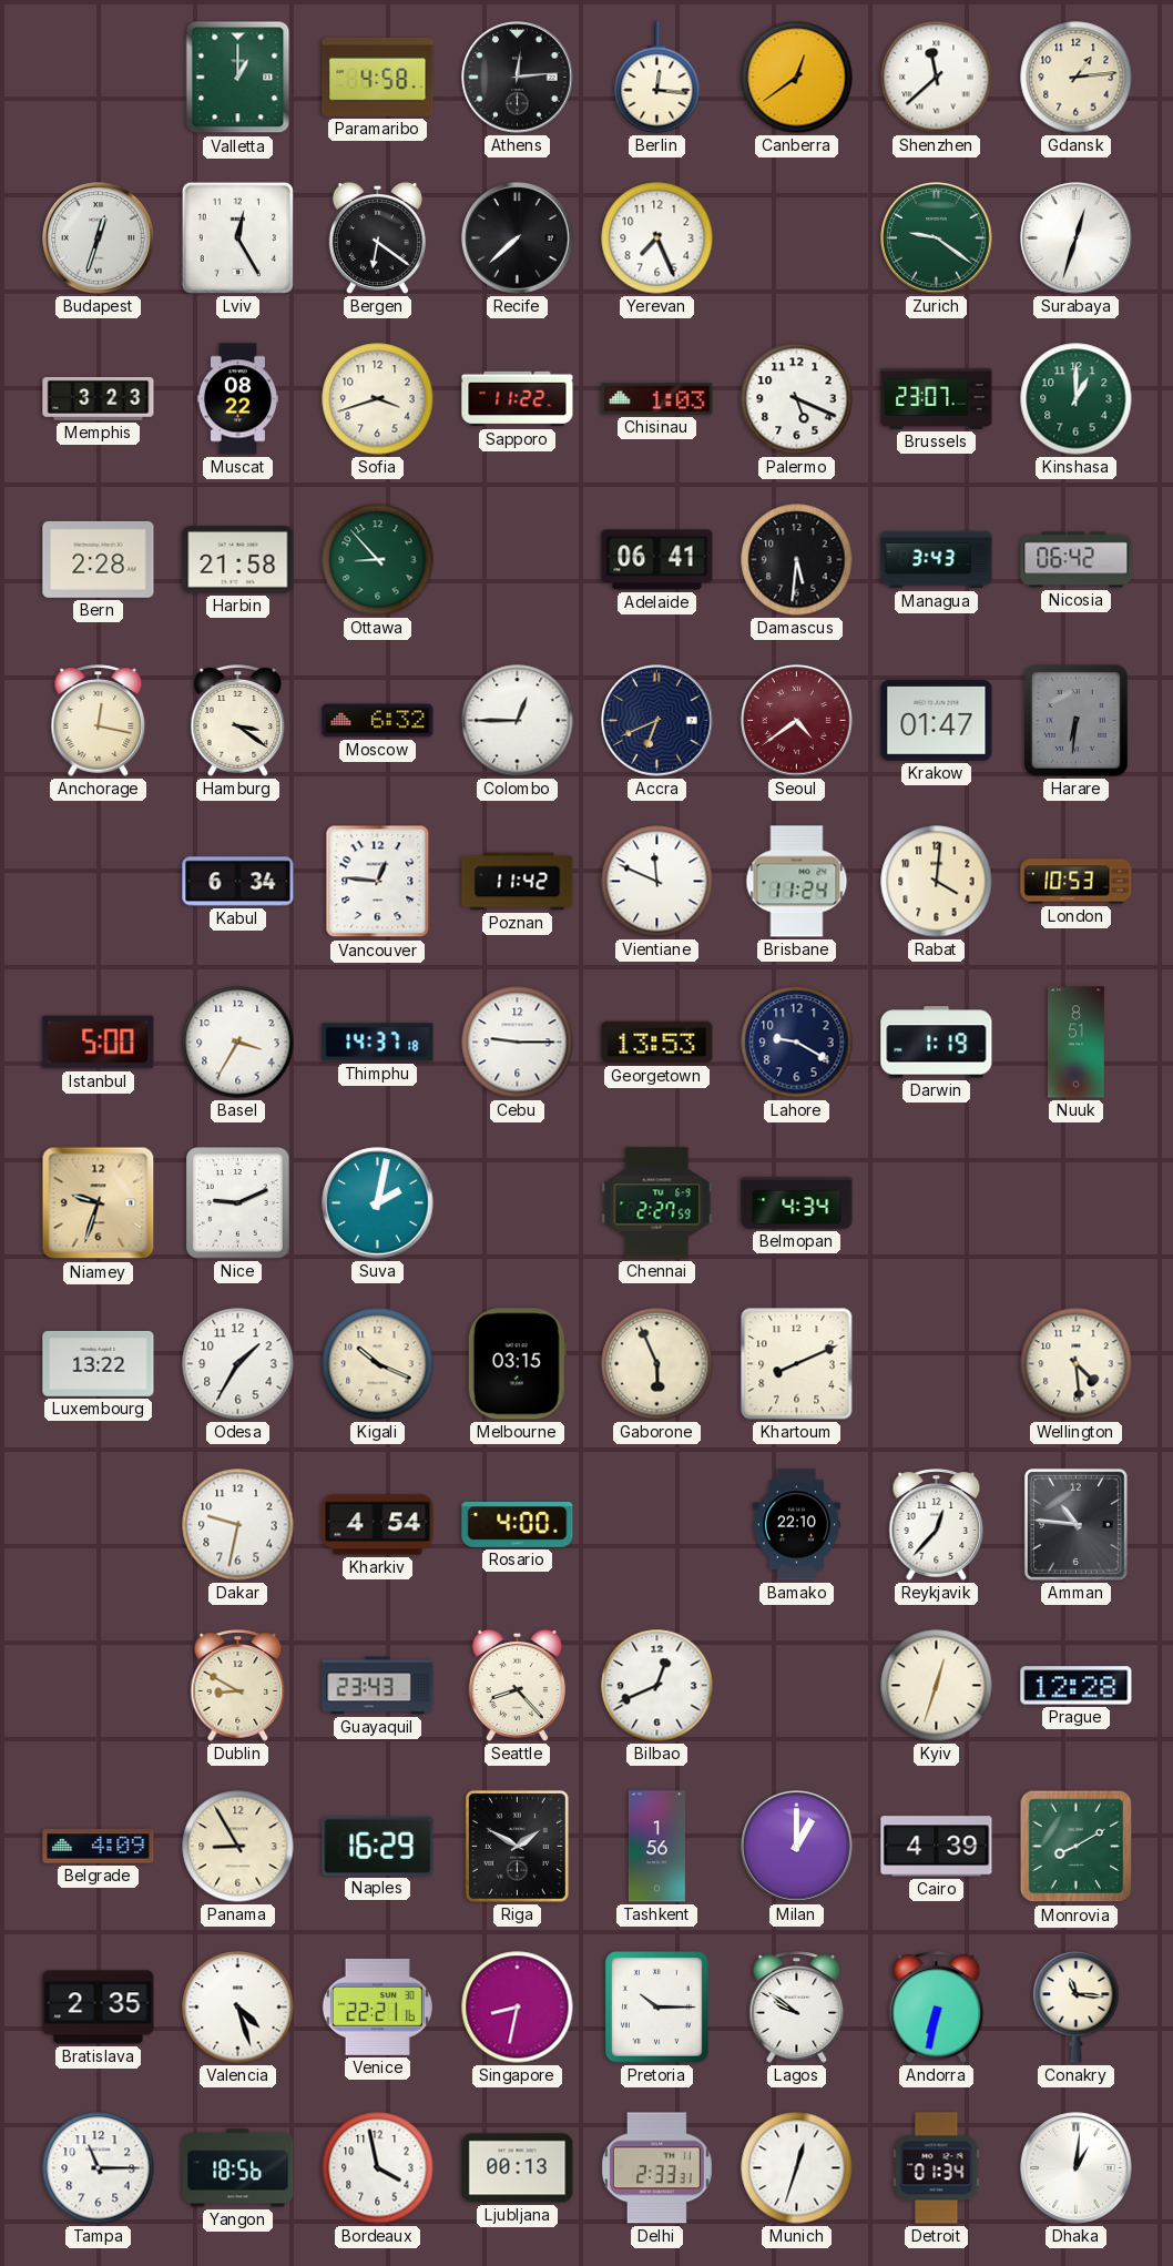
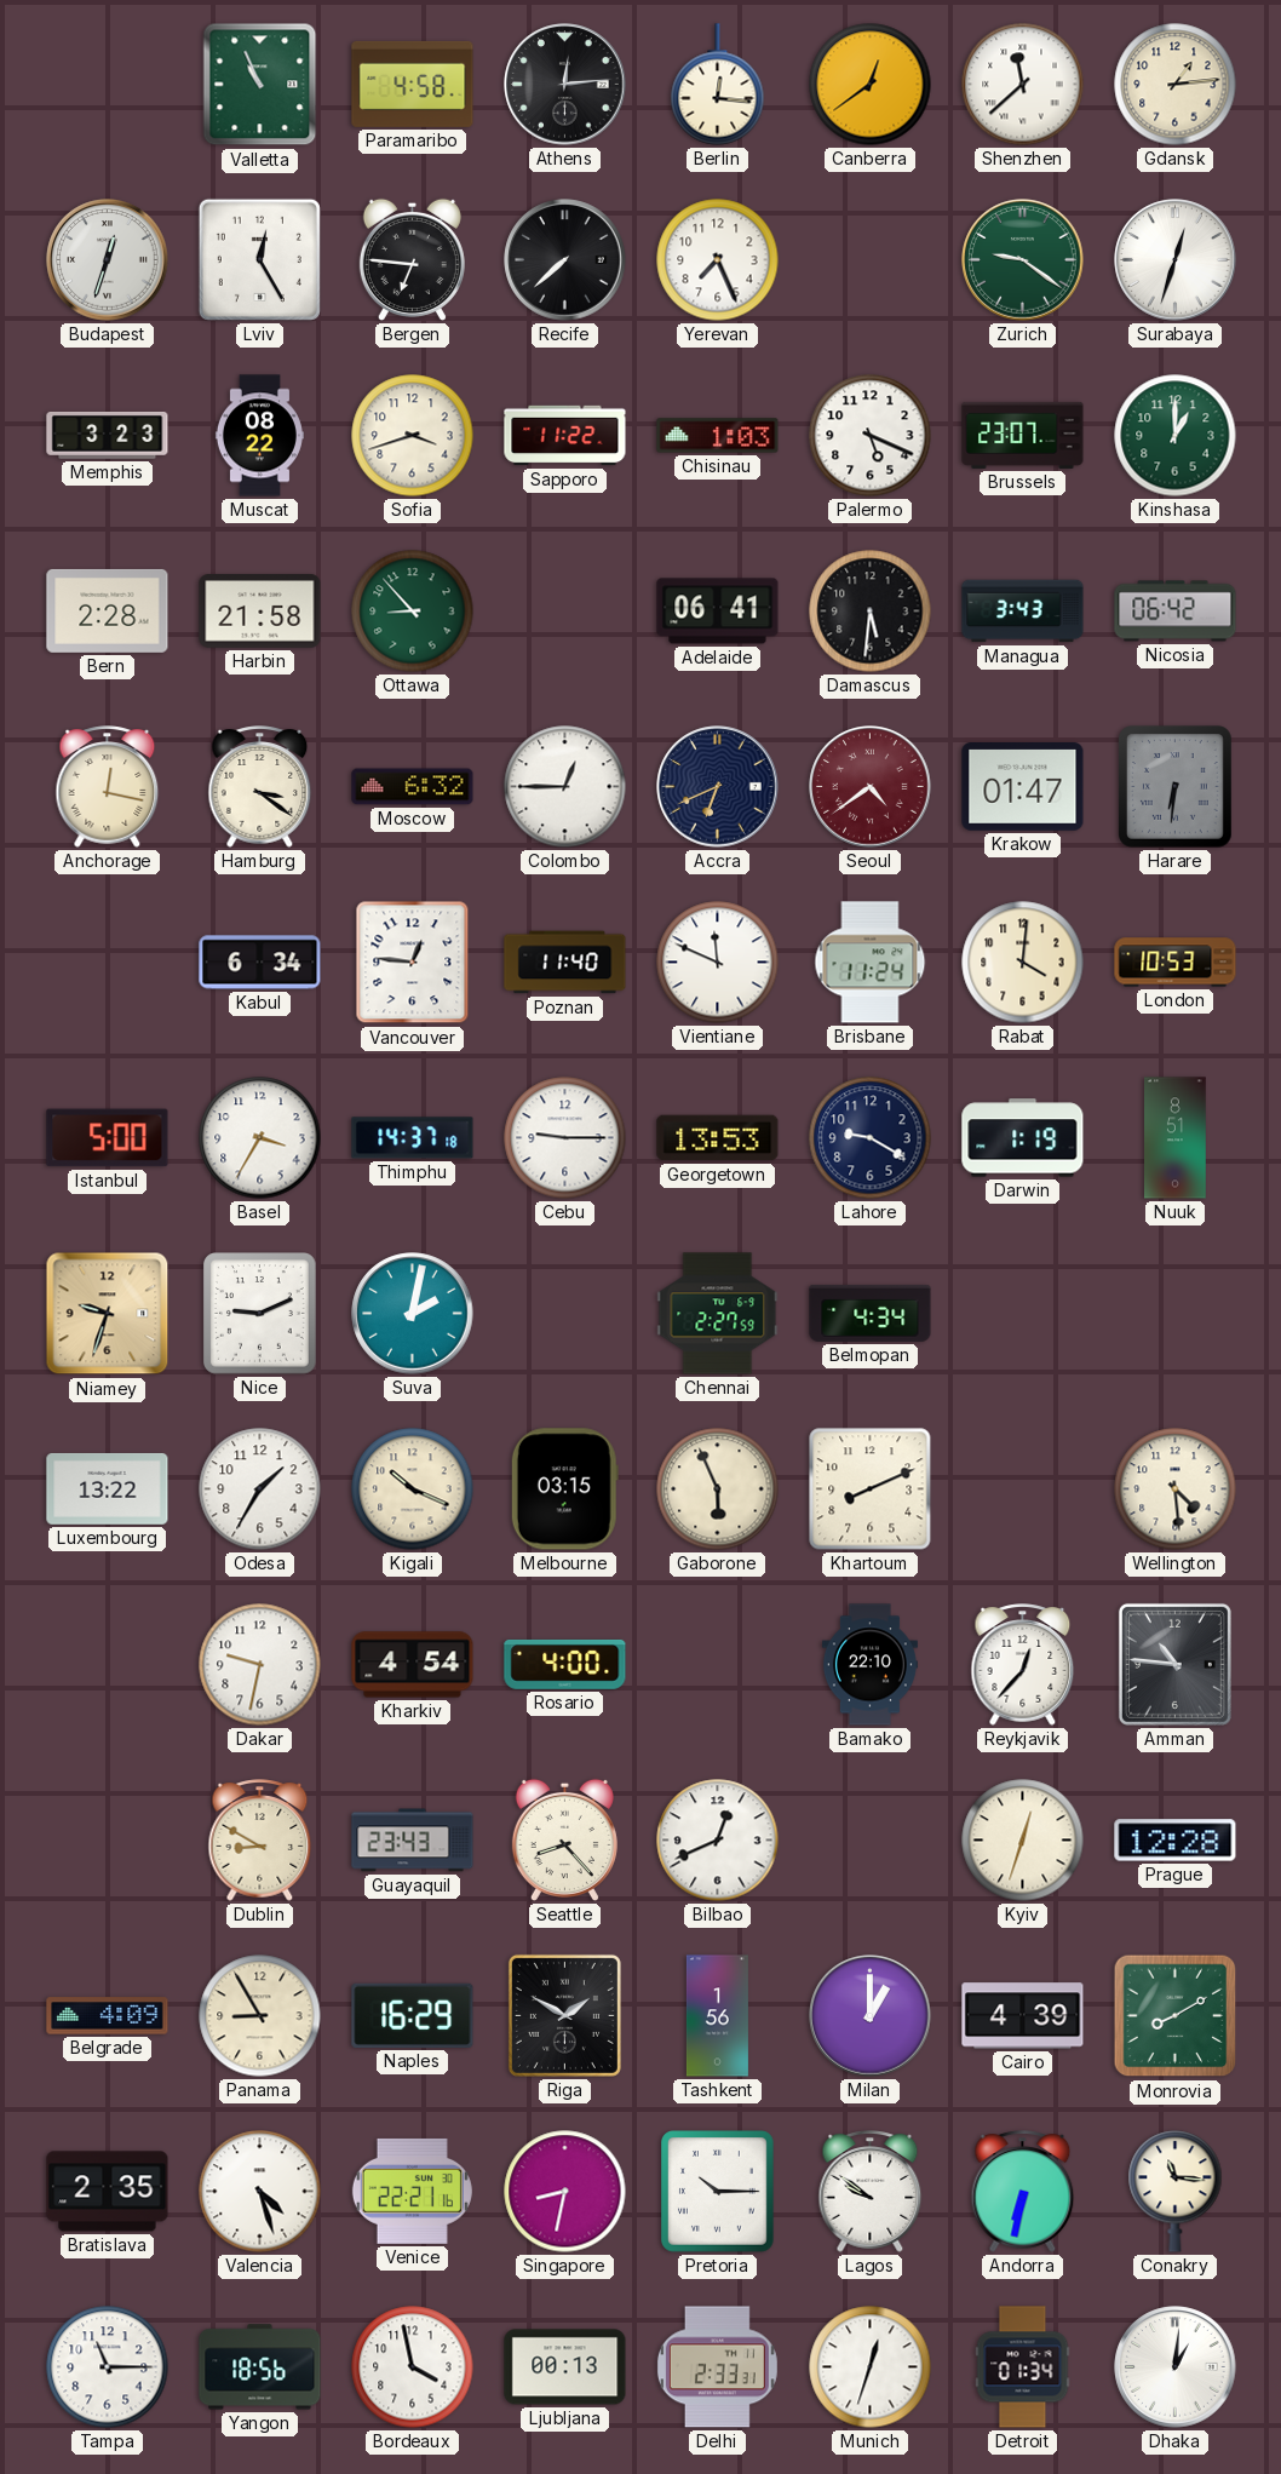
Valletta: 1:00 -> 10:56 (260, 85)
Bergen: 6:21 -> 6:46 (412, 259)
Poznan: 11:42 -> 11:40 (565, 963)
